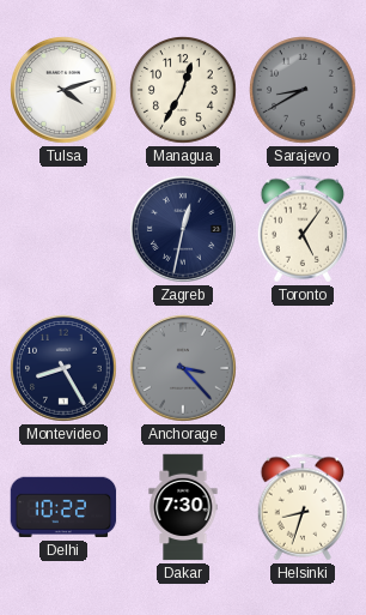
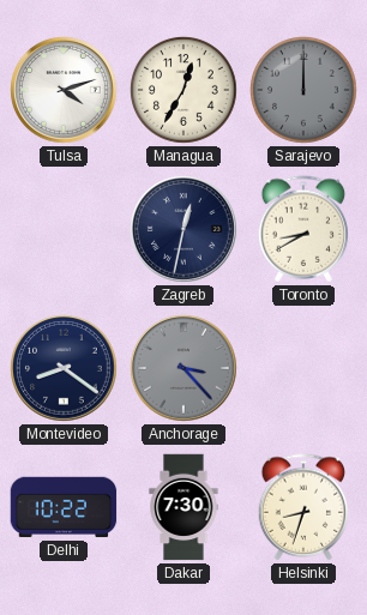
Sarajevo: 8:40 -> 12:00 (305, 91)
Toronto: 5:06 -> 8:40 (303, 229)
Montevideo: 8:25 -> 8:21 (65, 369)
